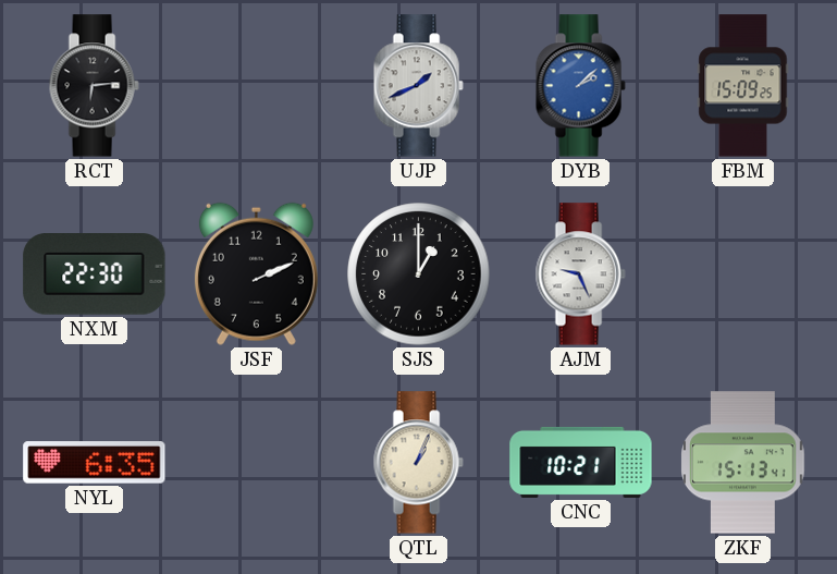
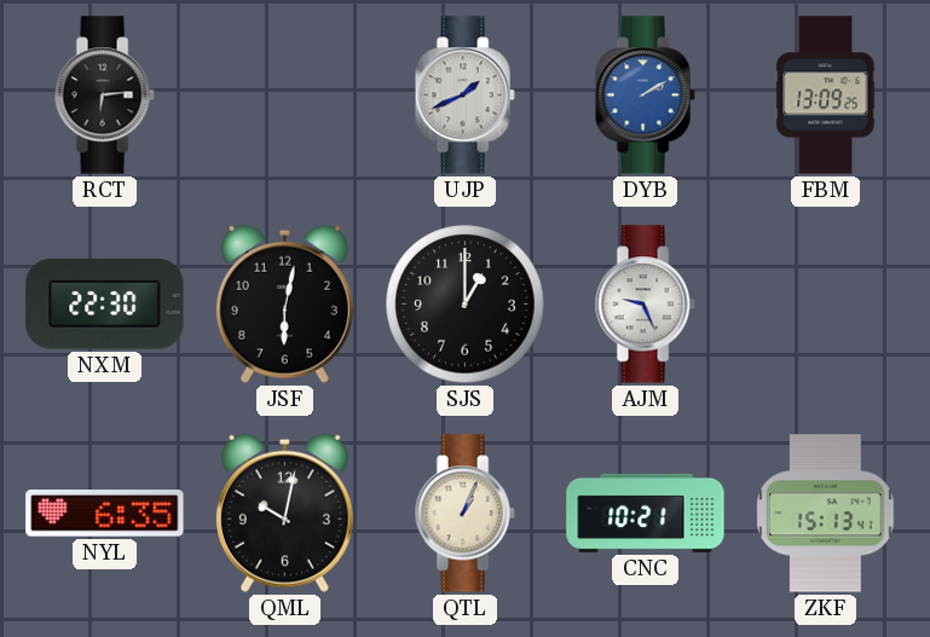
DYB: 2:08 -> 2:10 (645, 95)
FBM: 15:09 -> 13:09 (826, 95)
JSF: 2:11 -> 6:02 (284, 303)
QML: none -> 10:02 (284, 513)
